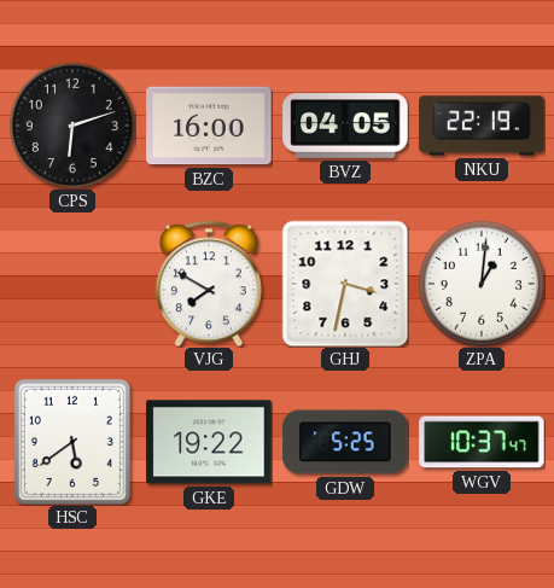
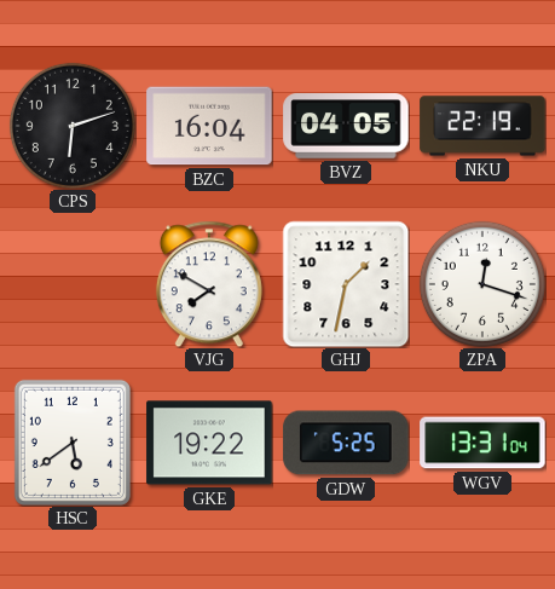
BZC: 16:00 -> 16:04 (209, 126)
GHJ: 3:32 -> 1:32 (346, 284)
ZPA: 1:01 -> 12:18 (482, 284)
WGV: 10:37 -> 13:31 (482, 443)
